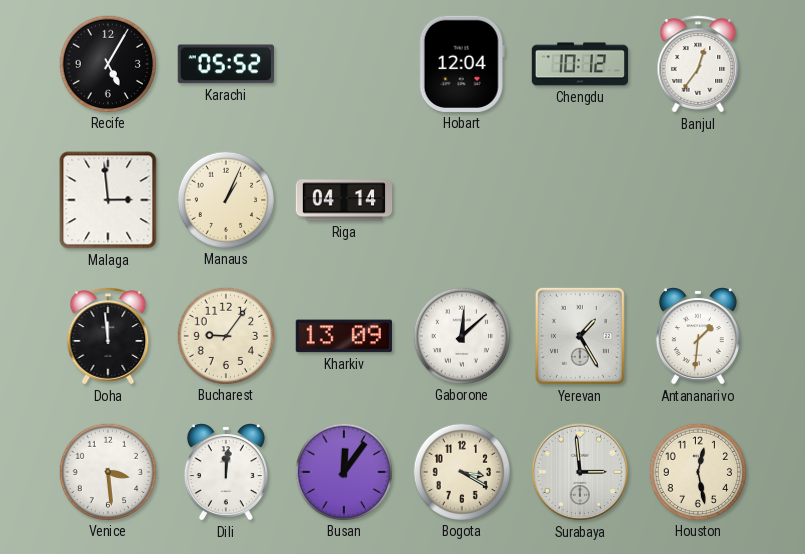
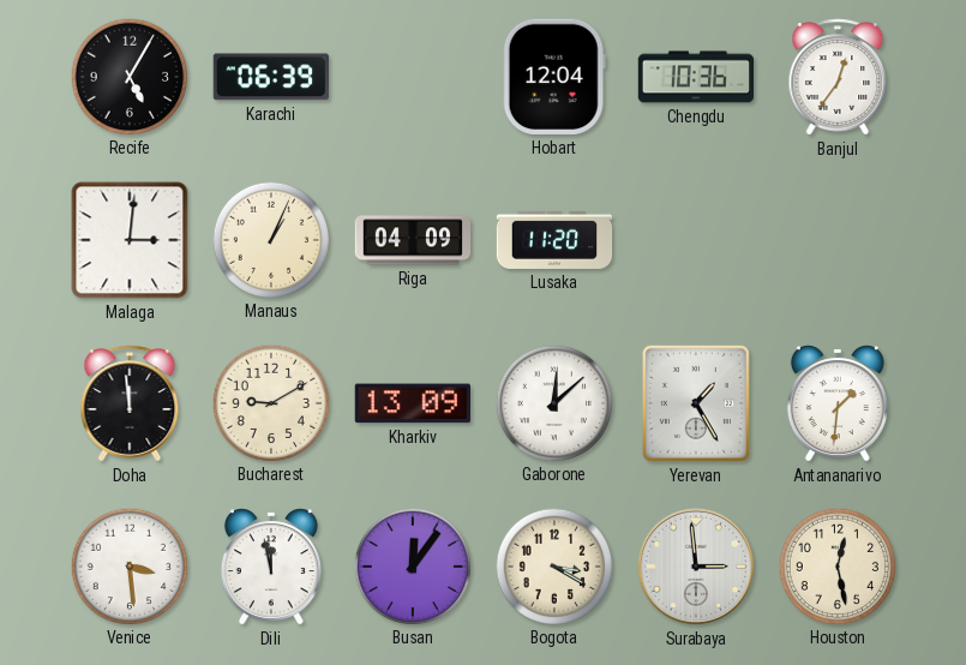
Karachi: 05:52 -> 06:39 (271, 77)
Chengdu: 10:12 -> 10:36 (696, 77)
Malaga: 2:59 -> 3:01 (130, 240)
Riga: 04:14 -> 04:09 (413, 240)
Lusaka: none -> 11:20 (554, 240)
Bucharest: 9:06 -> 9:10 (270, 402)
Dili: 12:01 -> 11:58 (271, 567)
